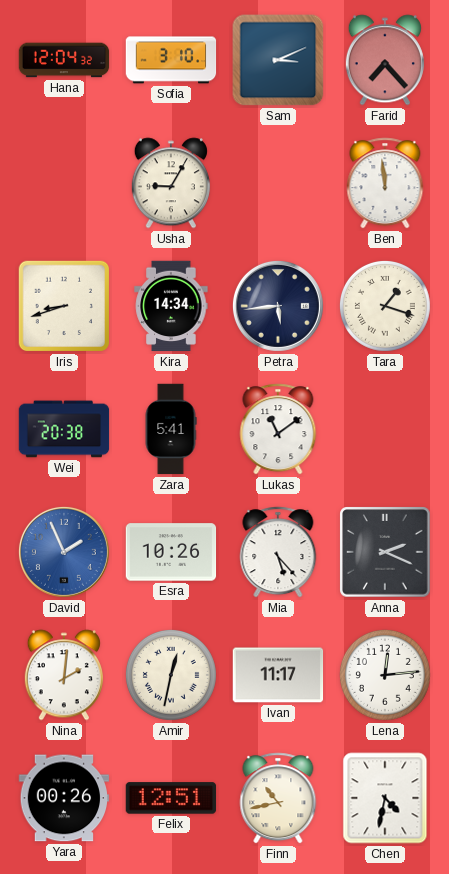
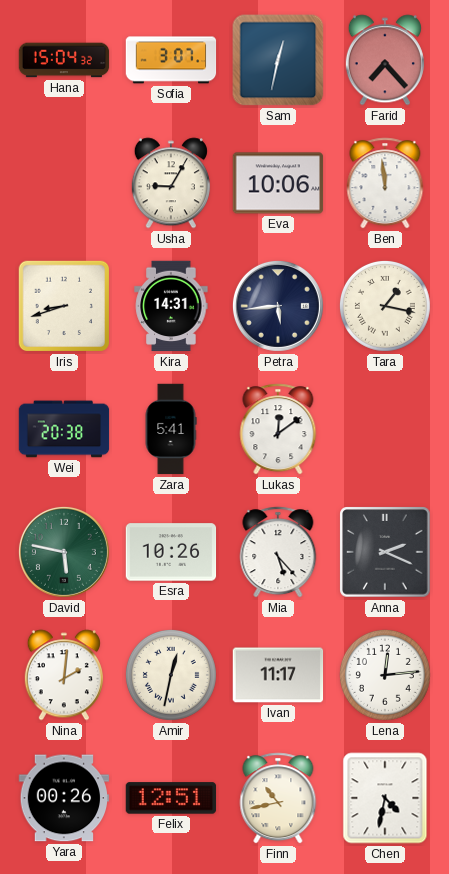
Hana: 12:04 -> 15:04 (64, 60)
Sofia: 3:10 -> 3:07 (171, 60)
Sam: 3:11 -> 12:32 (278, 60)
Eva: none -> 10:06 (278, 183)
Kira: 14:34 -> 14:31 (171, 306)
Tara: 1:18 -> 1:17 (385, 306)
Lukas: 11:09 -> 12:09 (278, 429)
David: 1:56 -> 5:47 (64, 552)
David dial: blue -> green (64, 552)
